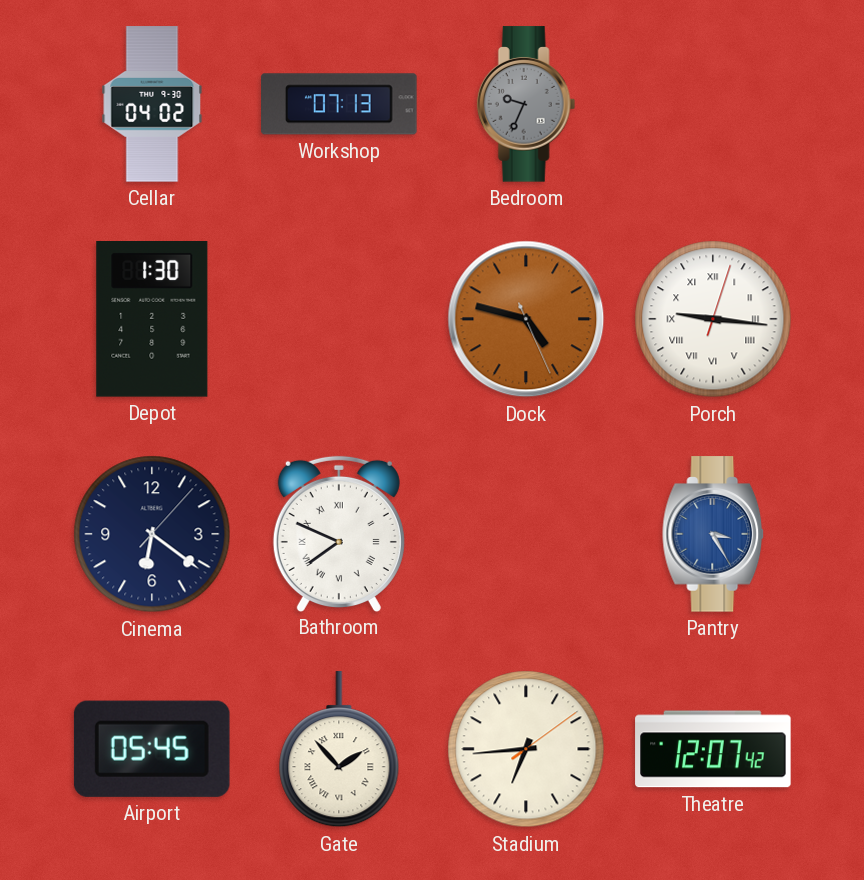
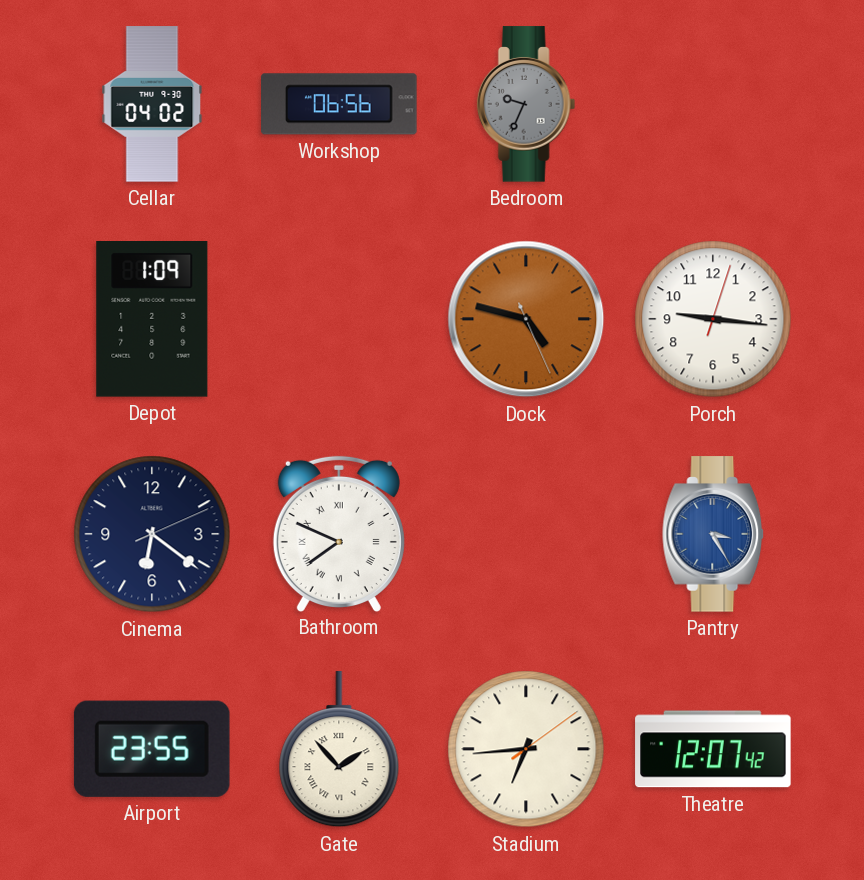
Workshop: 07:13 -> 06:56 (339, 104)
Depot: 1:30 -> 1:09 (152, 320)
Porch numerals: Roman -> Arabic (713, 319)
Cinema: 6:21:07 -> 6:21:11 (152, 534)
Airport: 05:45 -> 23:55 (152, 749)
